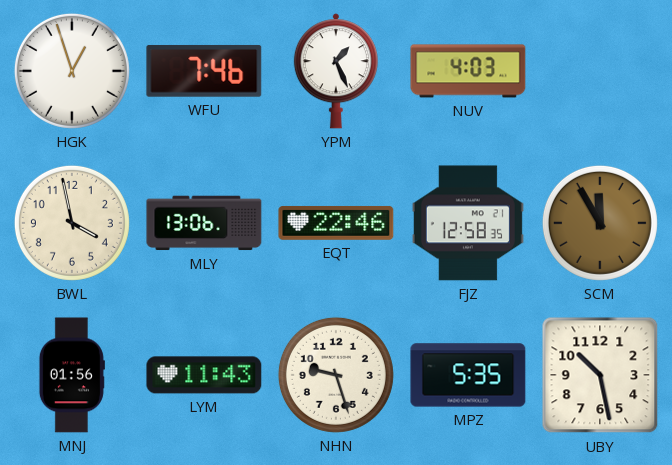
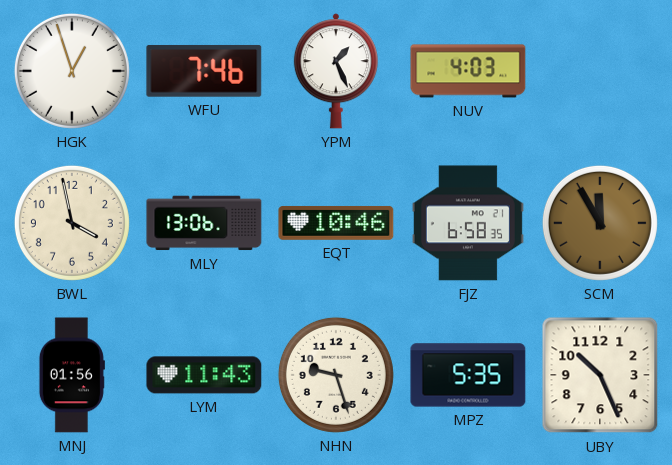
EQT: 22:46 -> 10:46 (336, 223)
FJZ: 12:58 -> 6:58 (468, 223)
UBY: 10:28 -> 10:26 (600, 375)
